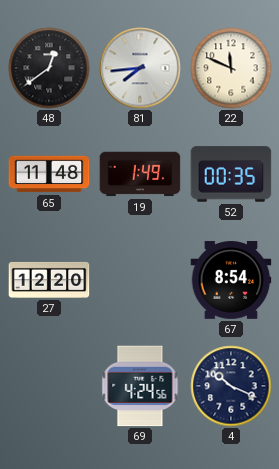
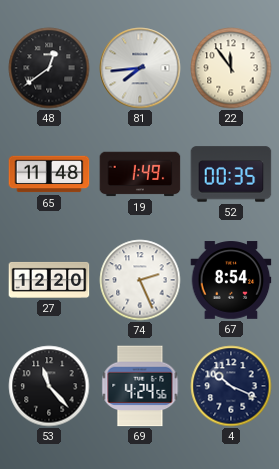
22: 11:49 -> 11:54 (231, 68)
74: none -> 2:26 (140, 280)
53: none -> 11:23 (49, 386)
